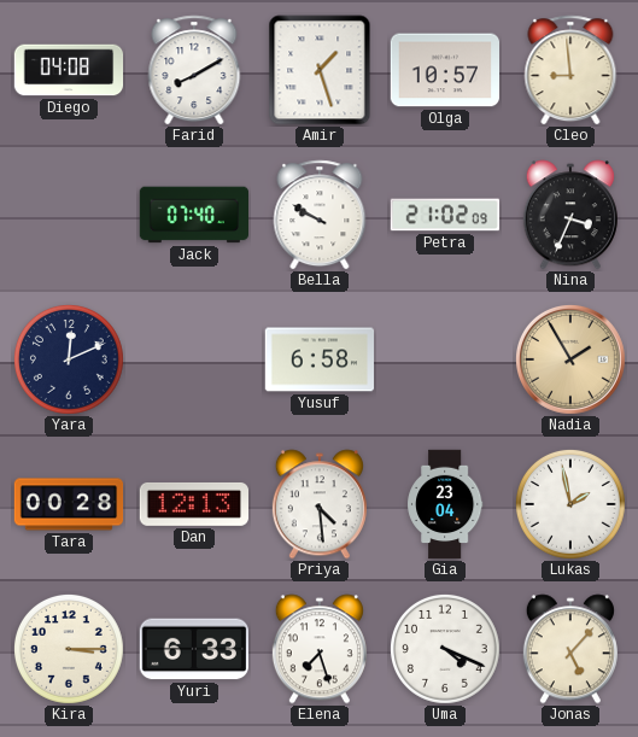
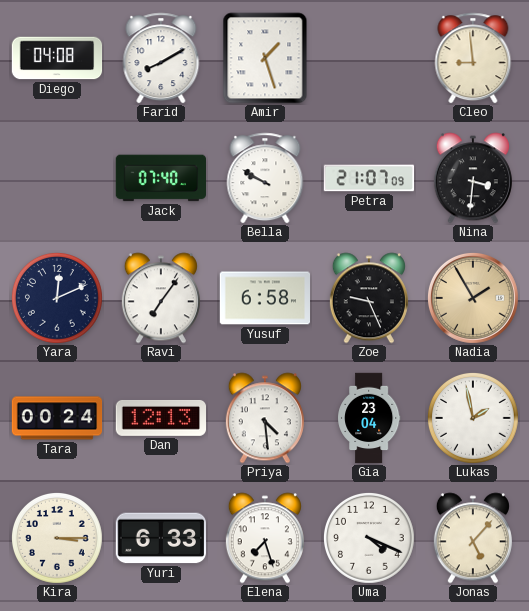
Olga: 10:57 -> none (445, 70)
Petra: 21:02 -> 21:07 (369, 178)
Nina: 3:34 -> 3:31 (473, 178)
Ravi: none -> 7:06 (161, 298)
Zoe: none -> 9:26 (369, 298)
Tara: 00:28 -> 00:24 (57, 418)
